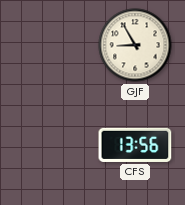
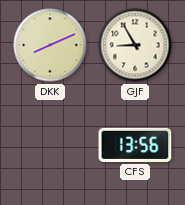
DKK: none -> 8:11 (50, 45)
